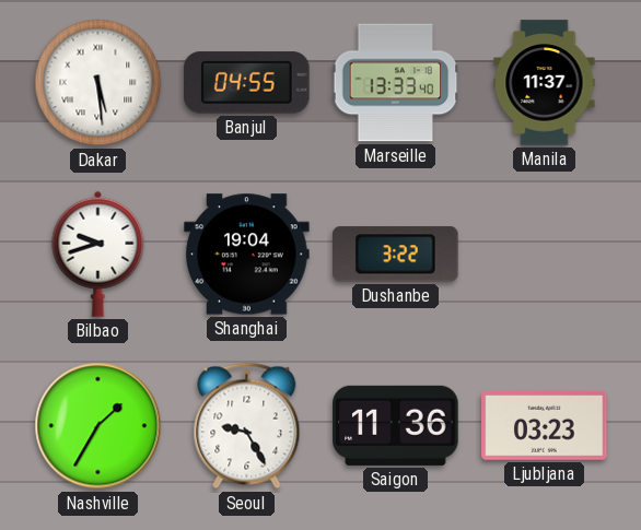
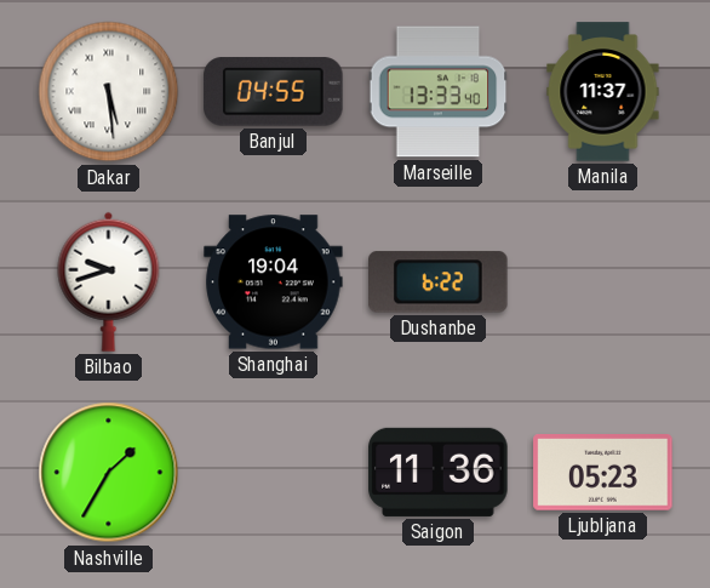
Dushanbe: 3:22 -> 6:22 (439, 282)
Seoul: 9:25 -> none (247, 426)
Ljubljana: 03:23 -> 05:23 (603, 473)
